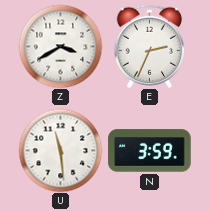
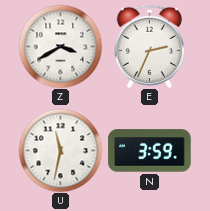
U: 11:29 -> 11:32 (60, 150)
